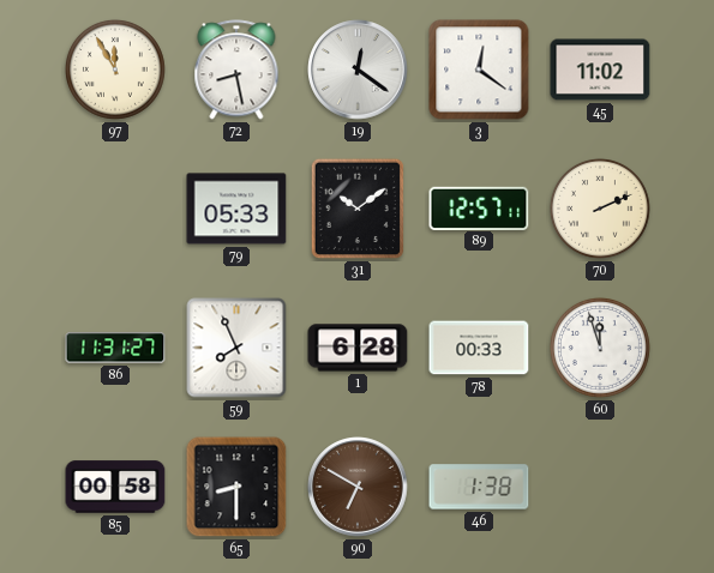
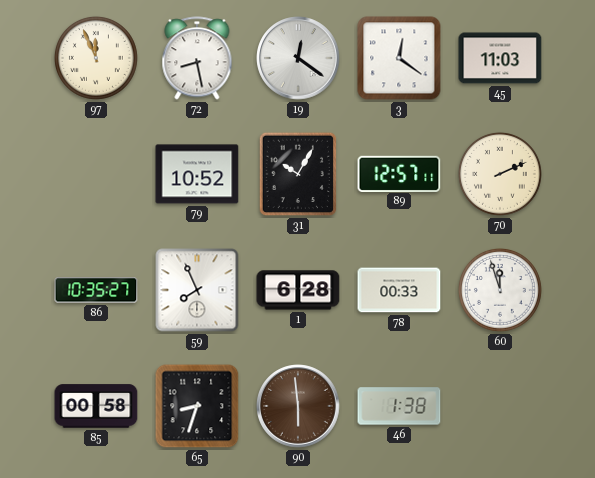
97: 11:55 -> 11:56 (96, 58)
45: 11:02 -> 11:03 (500, 58)
79: 05:33 -> 10:52 (197, 174)
31: 10:09 -> 10:05 (298, 174)
86: 11:31 -> 10:35 (96, 290)
65: 8:30 -> 8:33 (197, 406)
90: 6:50 -> 5:59 (298, 406)
